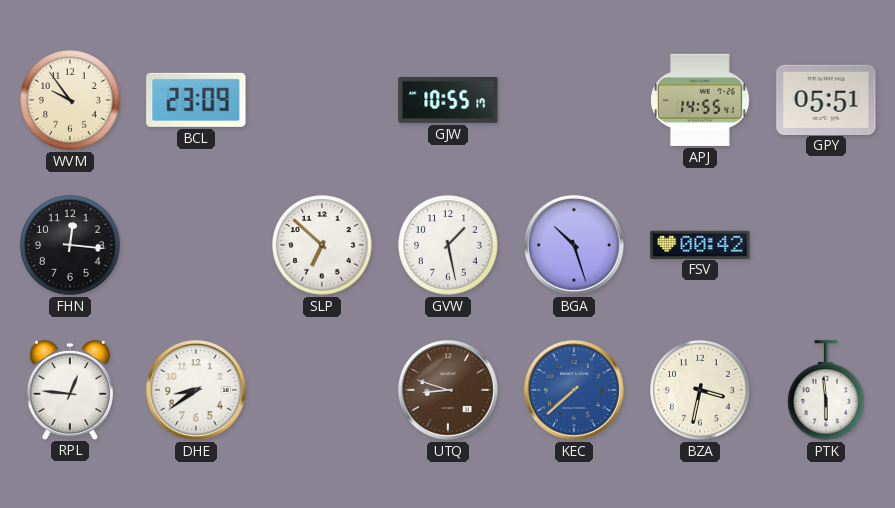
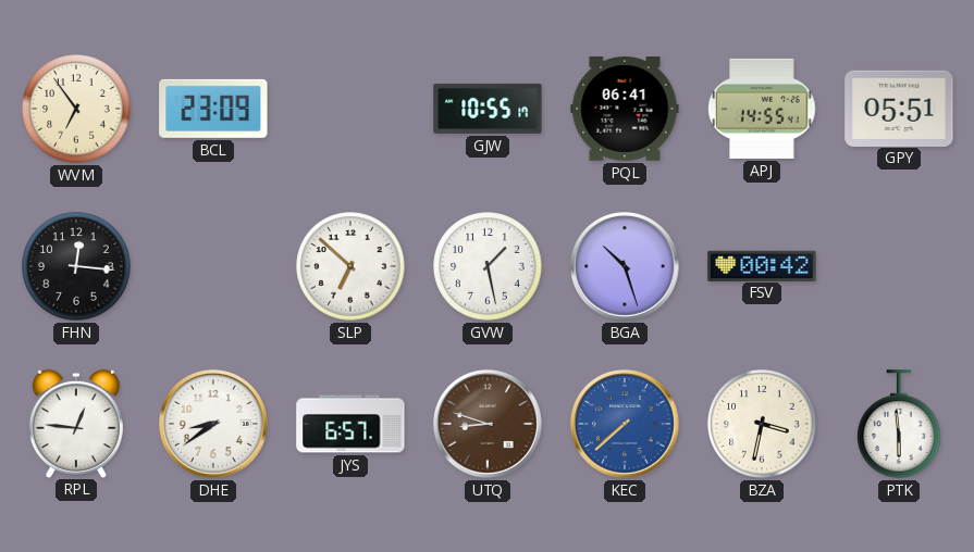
WVM: 9:54 -> 6:54 (76, 109)
PQL: none -> 06:41 (625, 110)
JYS: none -> 6:57 (350, 424)
